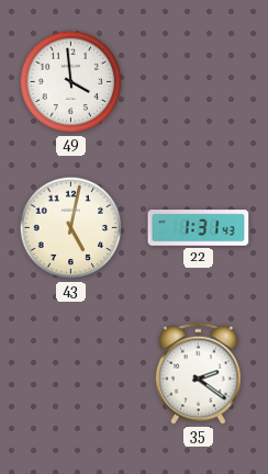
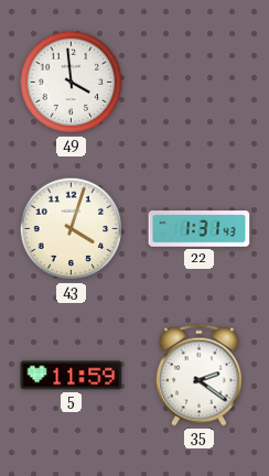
43: 5:02 -> 4:03 (72, 229)
5: none -> 11:59 (72, 376)
